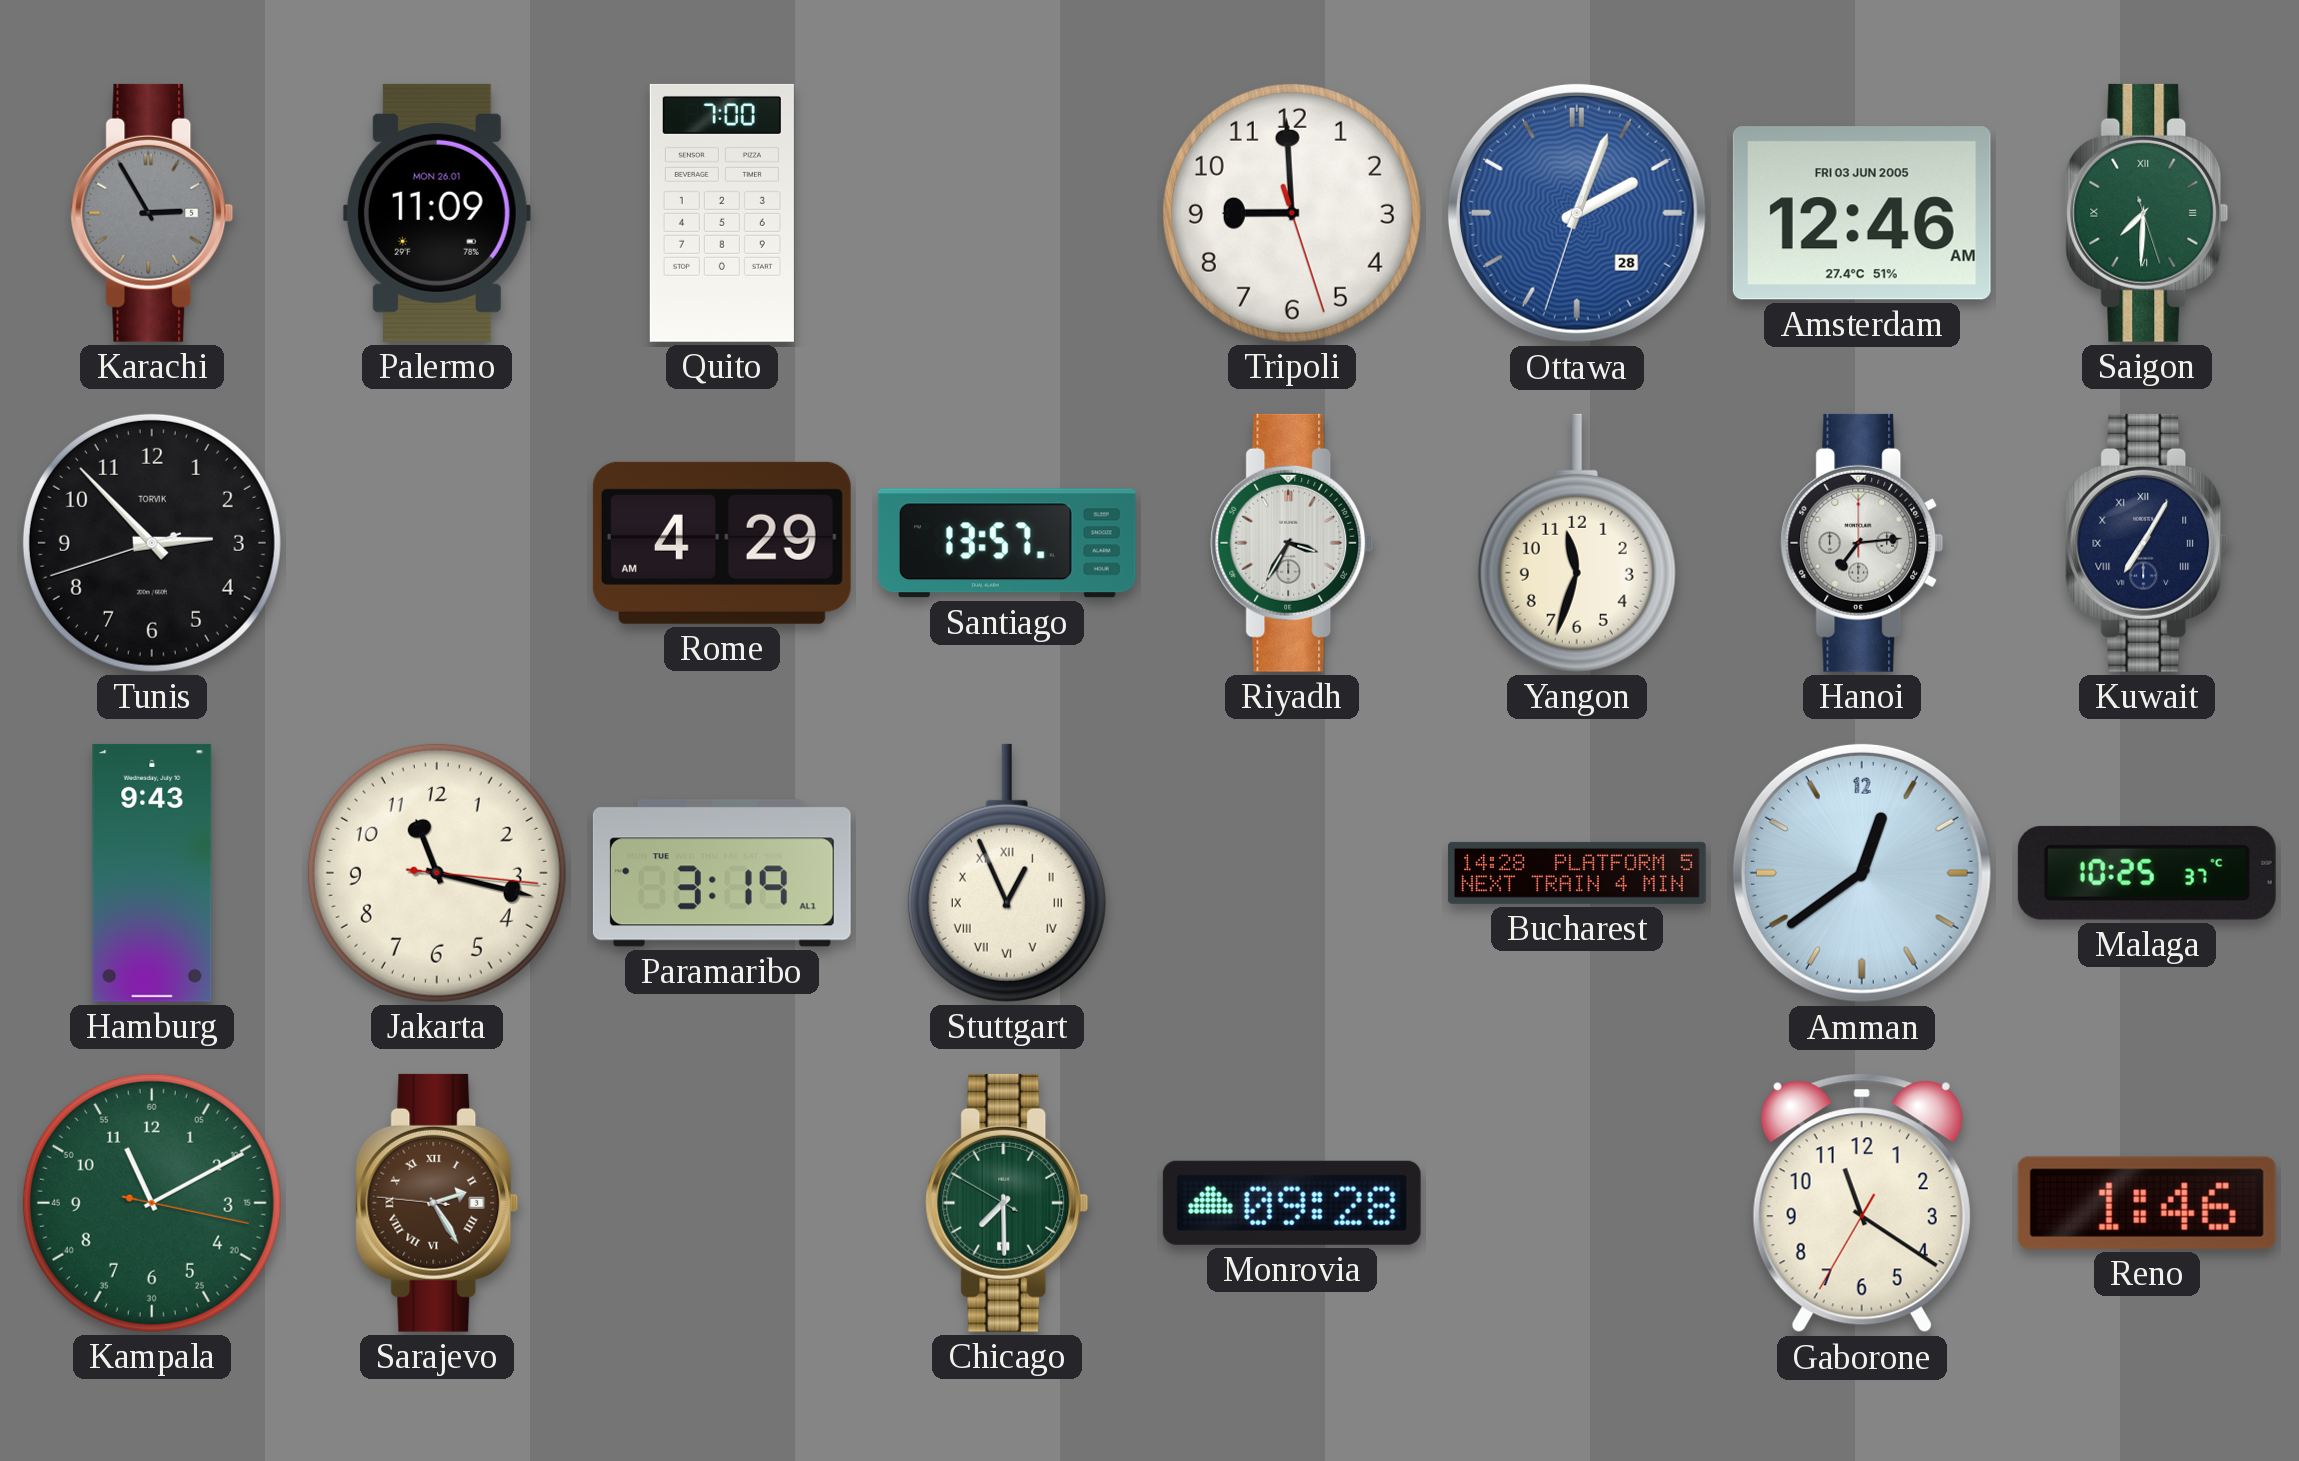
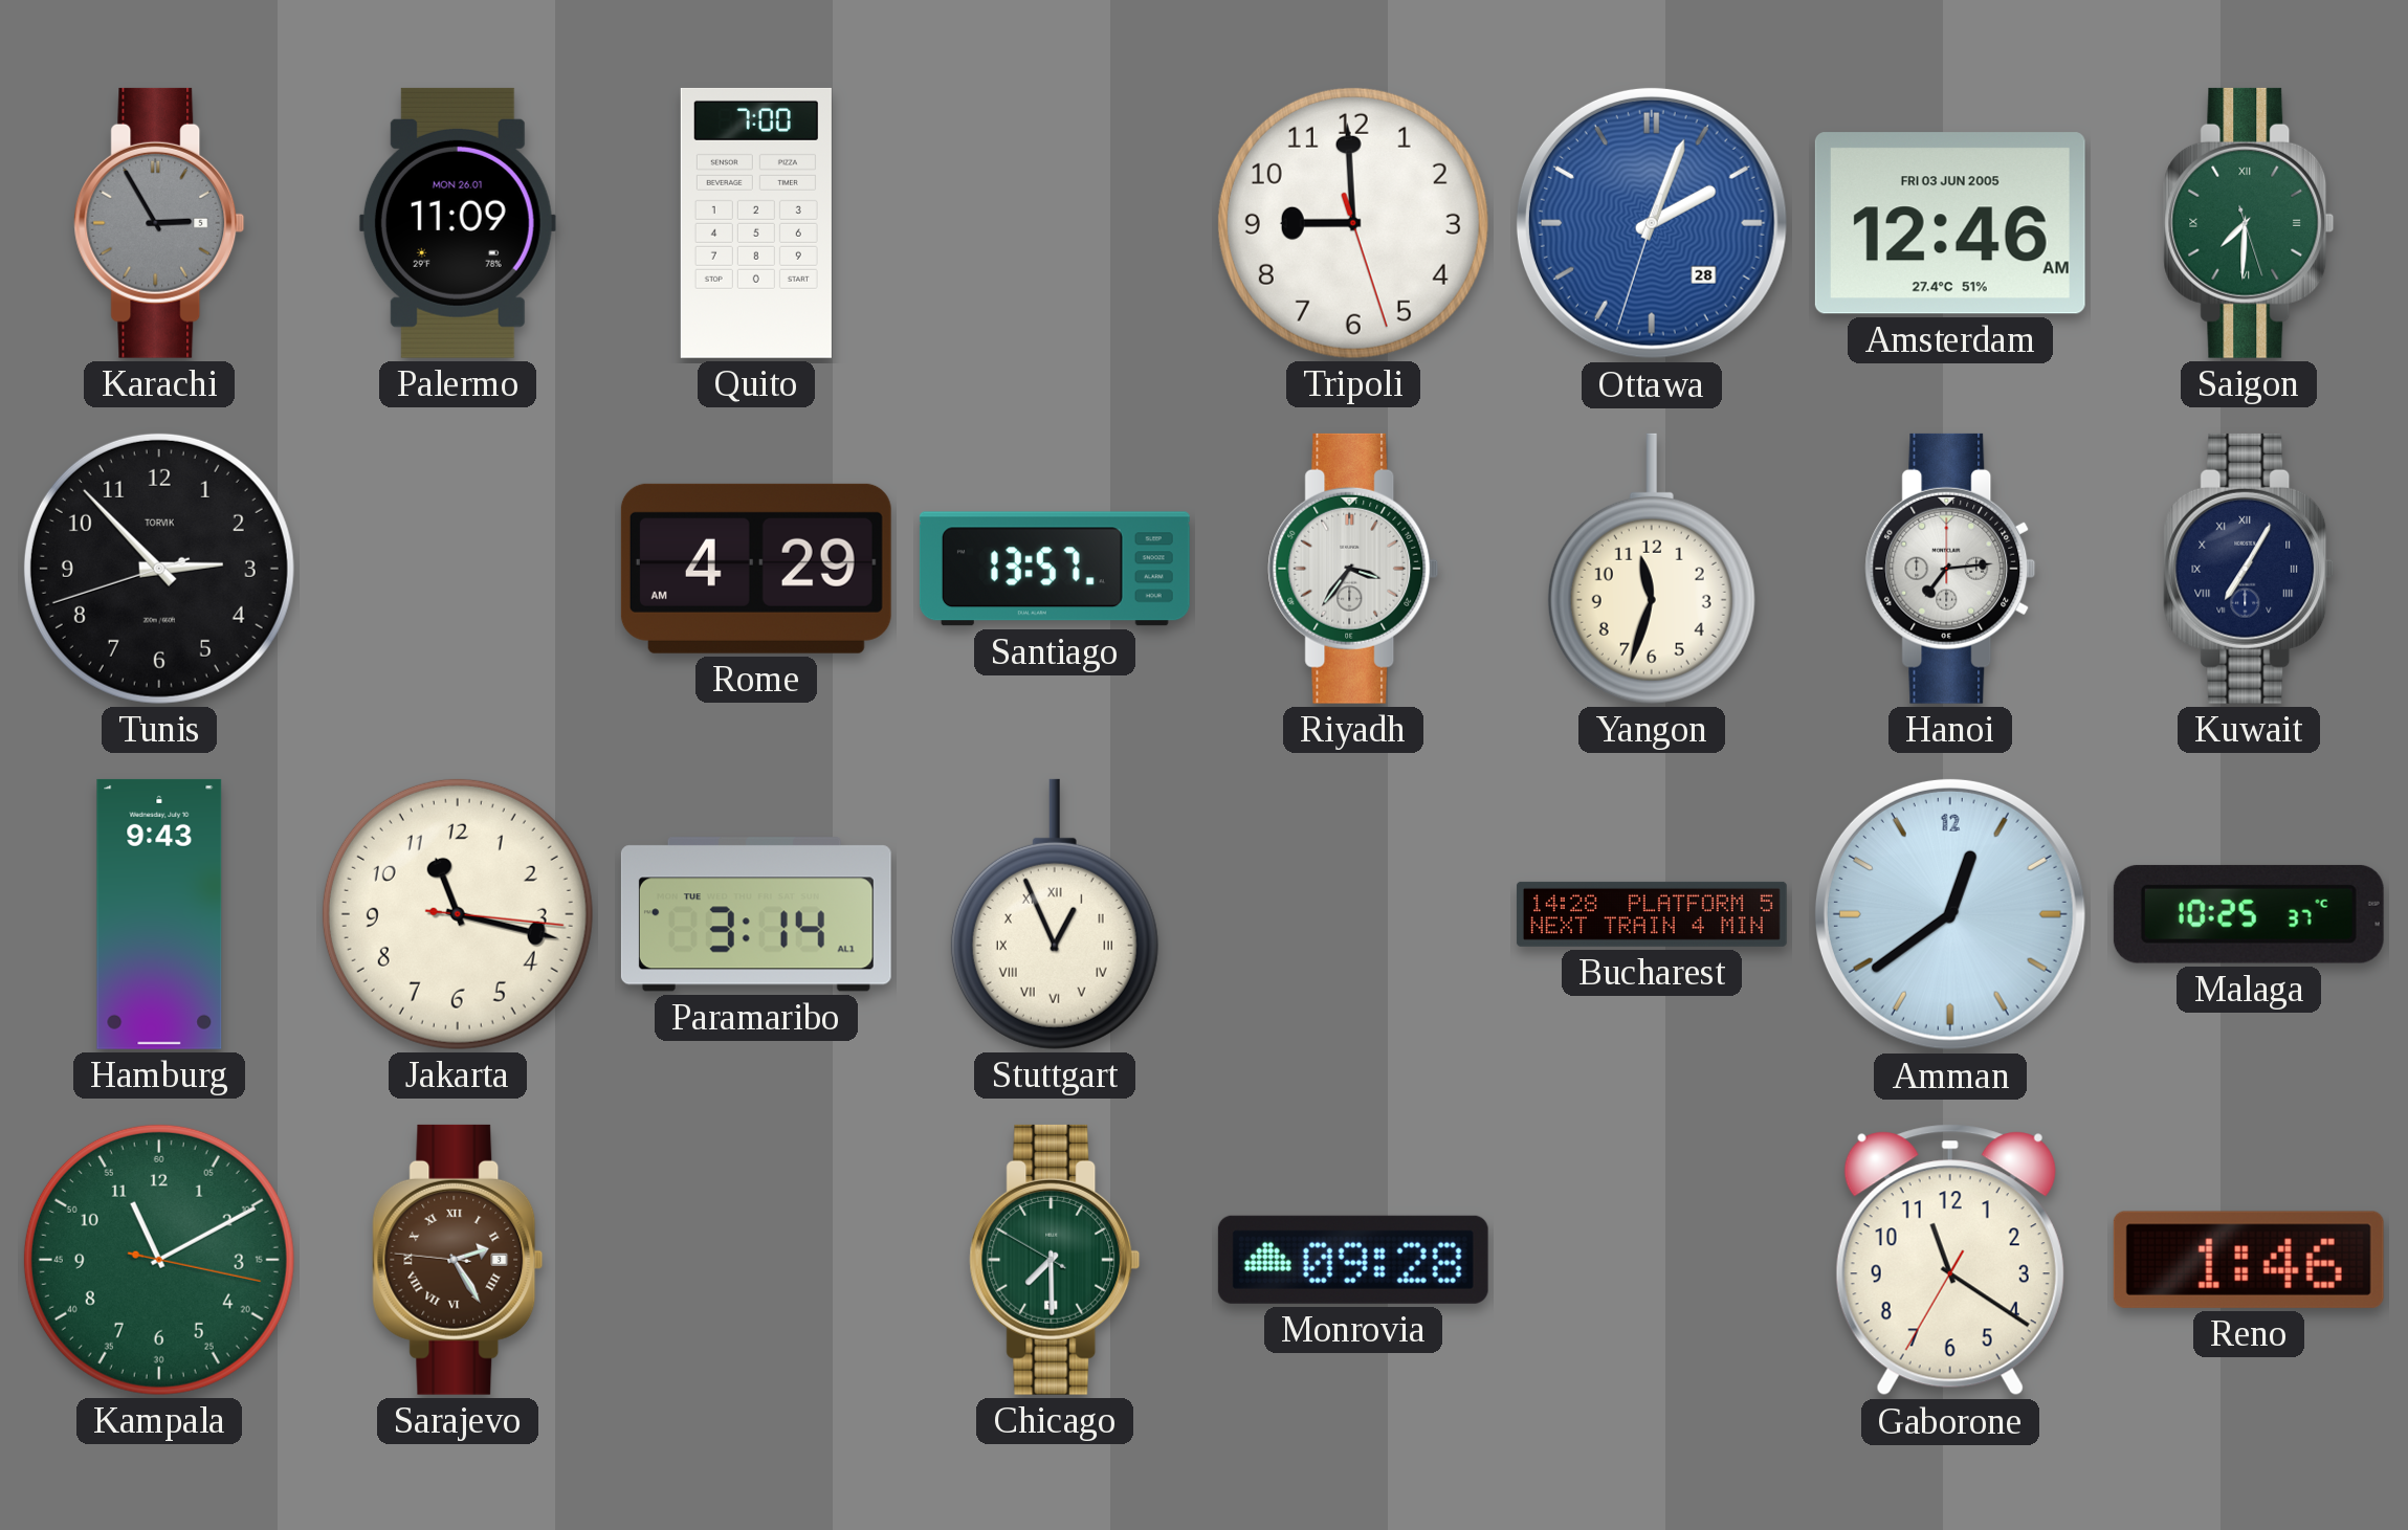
Riyadh: 3:35 -> 3:36 (1353, 569)
Paramaribo: 3:19 -> 3:14 (756, 914)
